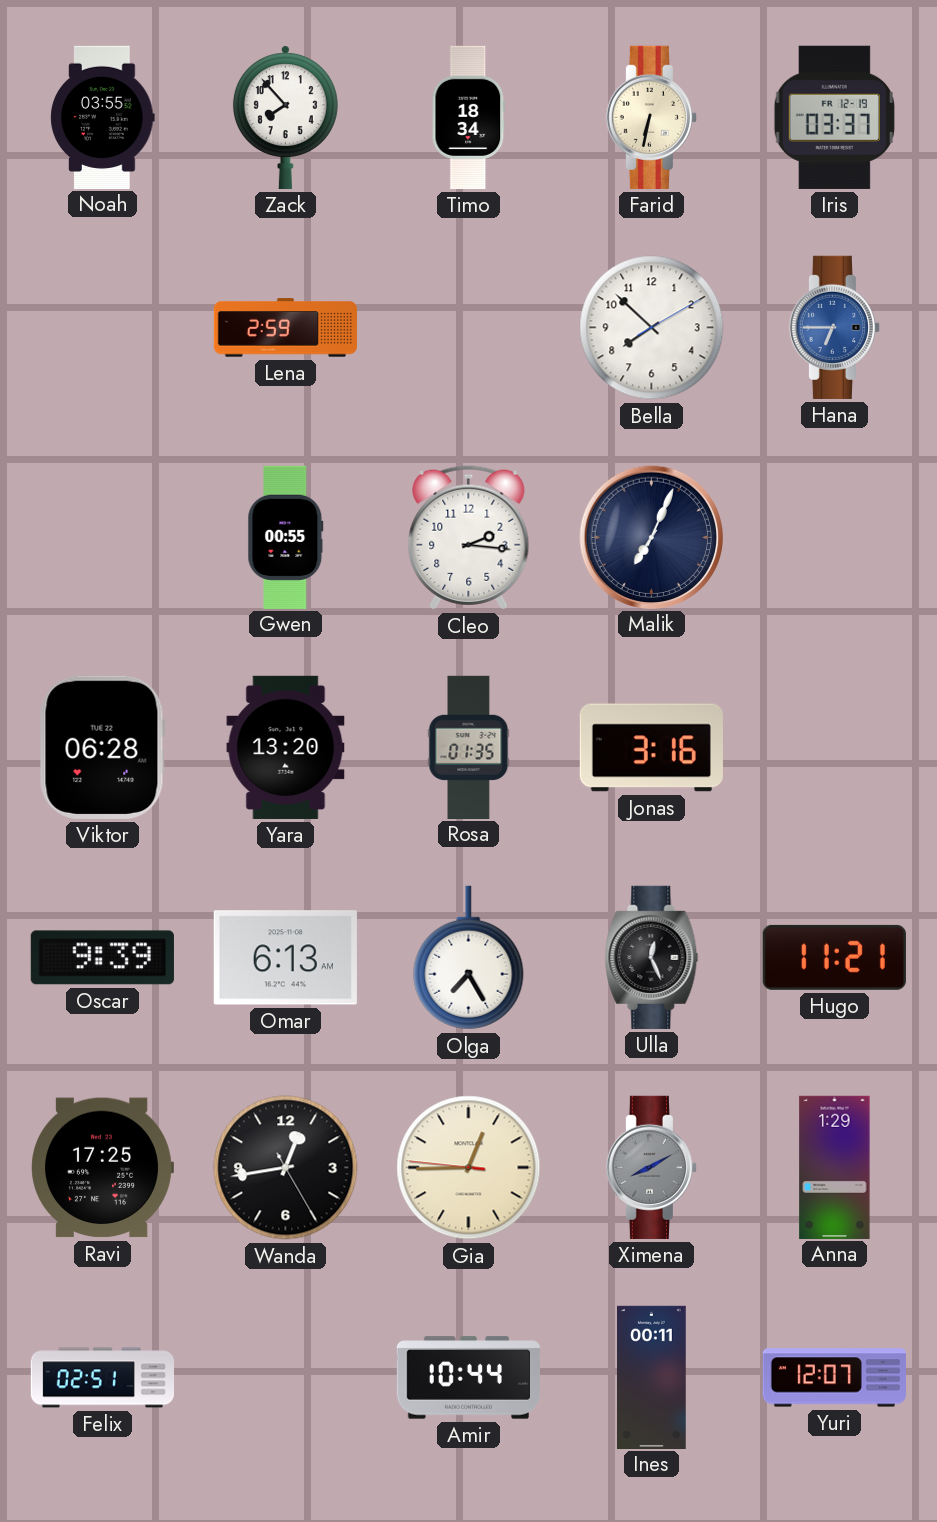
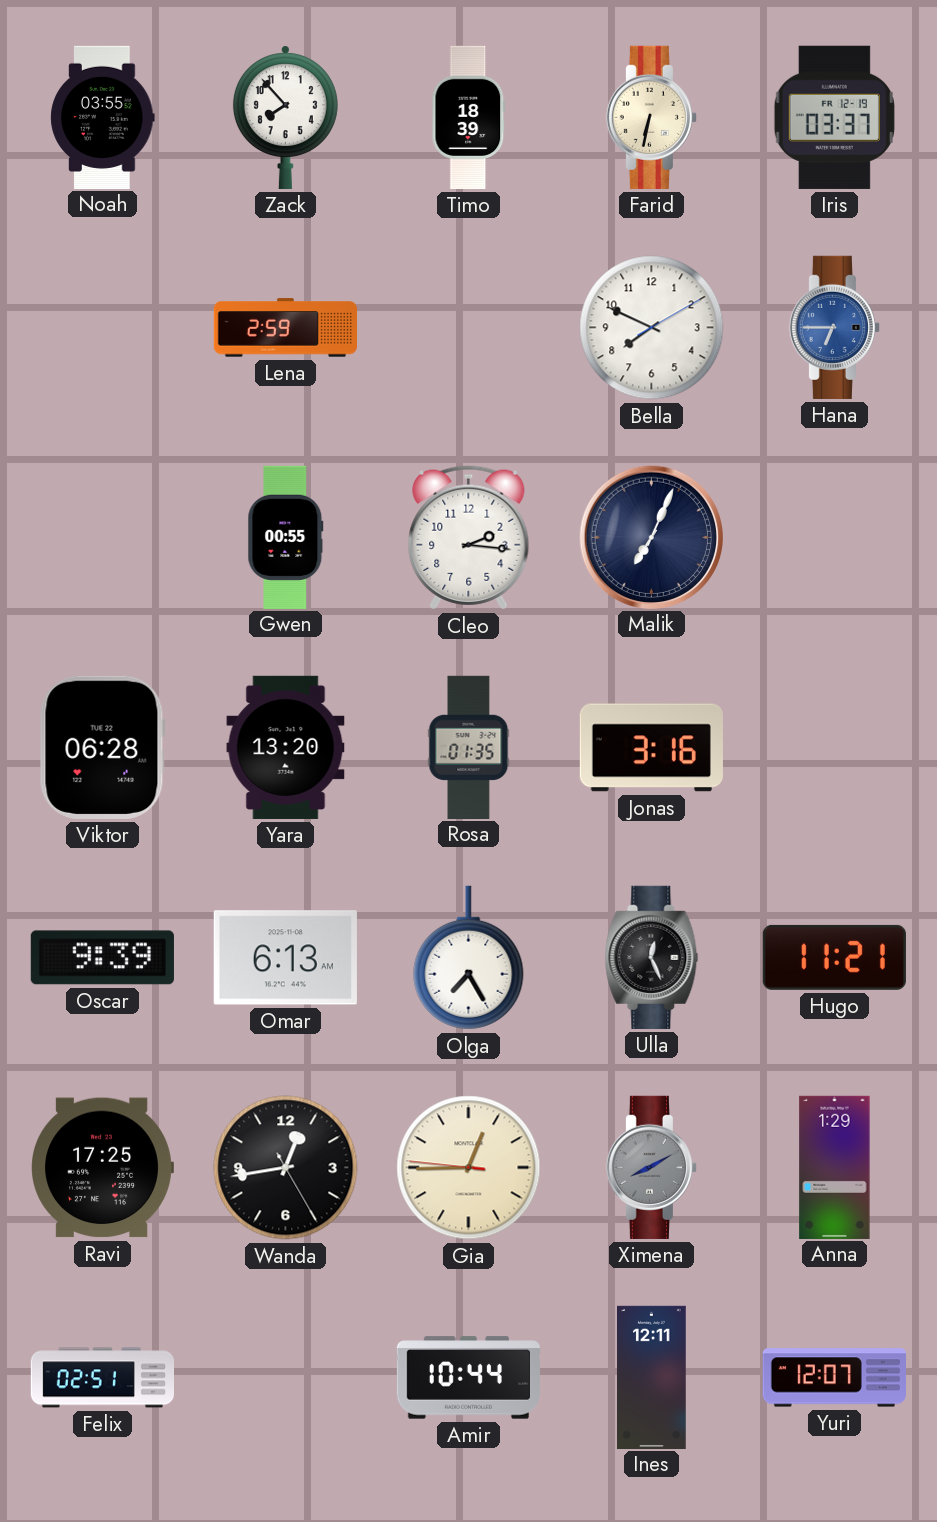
Timo: 18:34 -> 18:39 (469, 117)
Bella: 7:52 -> 7:49 (652, 328)
Ines: 00:11 -> 12:11 (652, 1377)
